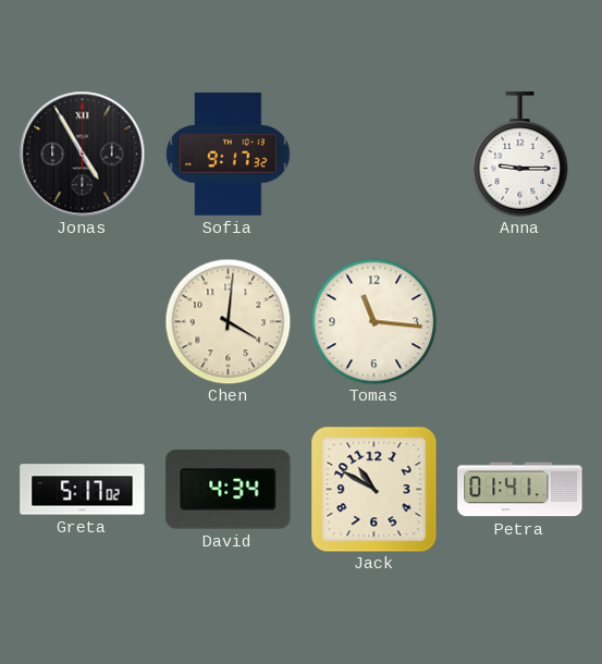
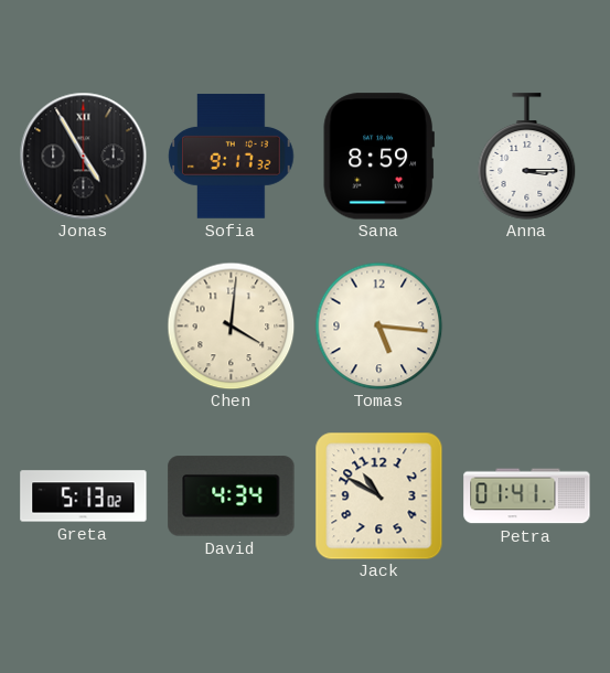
Sana: none -> 8:59 (378, 157)
Anna: 9:15 -> 3:15 (527, 157)
Tomas: 11:16 -> 5:16 (378, 325)
Greta: 5:17 -> 5:13 (84, 496)
